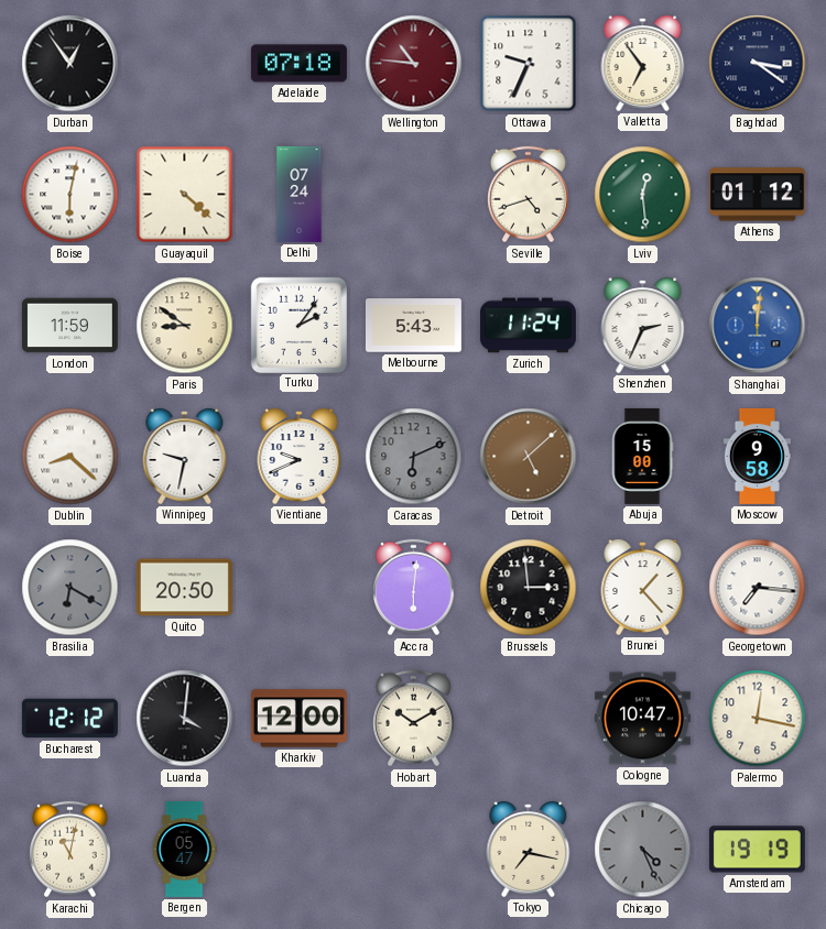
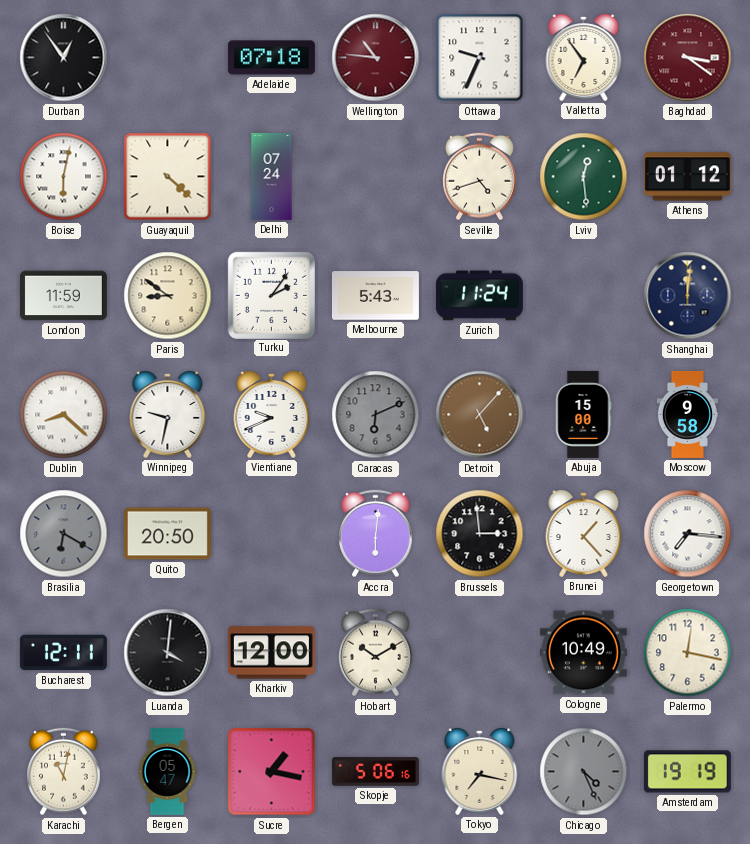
Baghdad dial: navy -> burgundy (688, 58)
Shenzhen: 2:34 -> none (643, 326)
Shanghai dial: blue -> navy (688, 296)
Detroit: 5:08 -> 5:07 (480, 415)
Bucharest: 12:12 -> 12:11 (63, 653)
Cologne: 10:47 -> 10:49 (583, 653)
Sucre: none -> 1:17 (272, 772)
Skopje: none -> 5:06 (375, 772)
